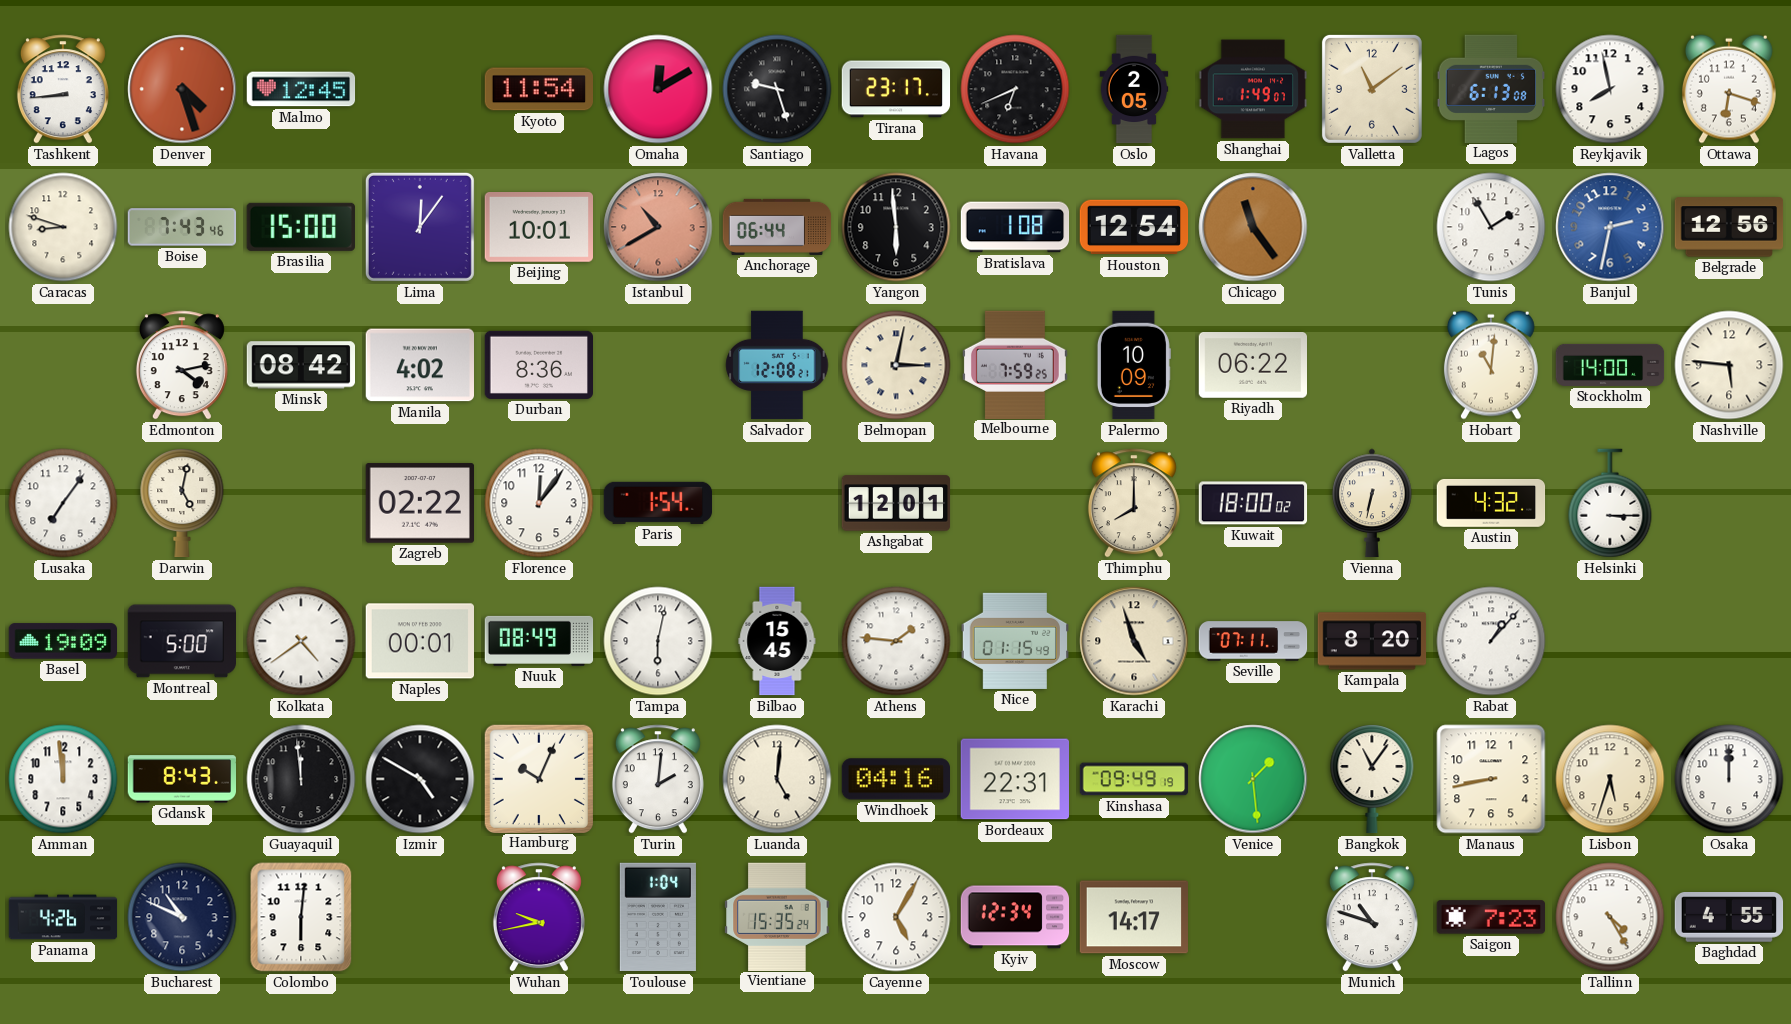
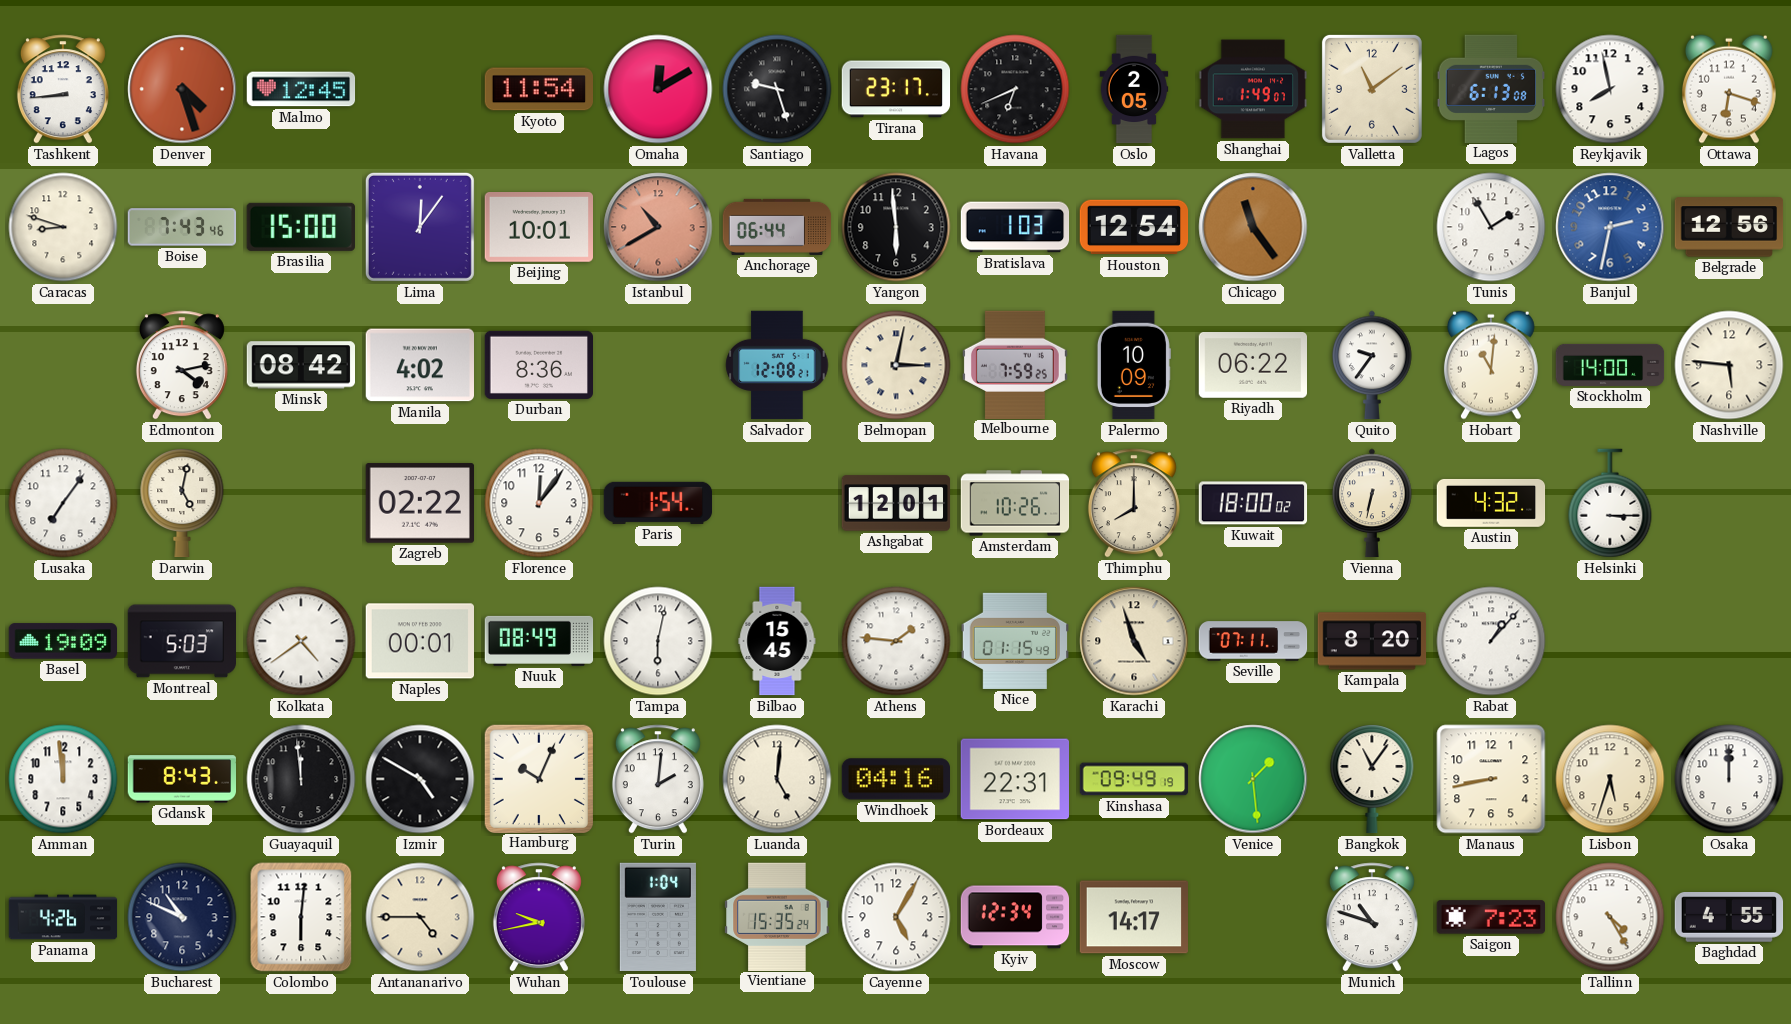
Bratislava: 1:08 -> 1:03 (1015, 227)
Quito: none -> 9:36 (1372, 365)
Amsterdam: none -> 10:26 (1015, 503)
Montreal: 5:00 -> 5:03 (182, 641)
Antananarivo: none -> 4:45 (420, 917)
